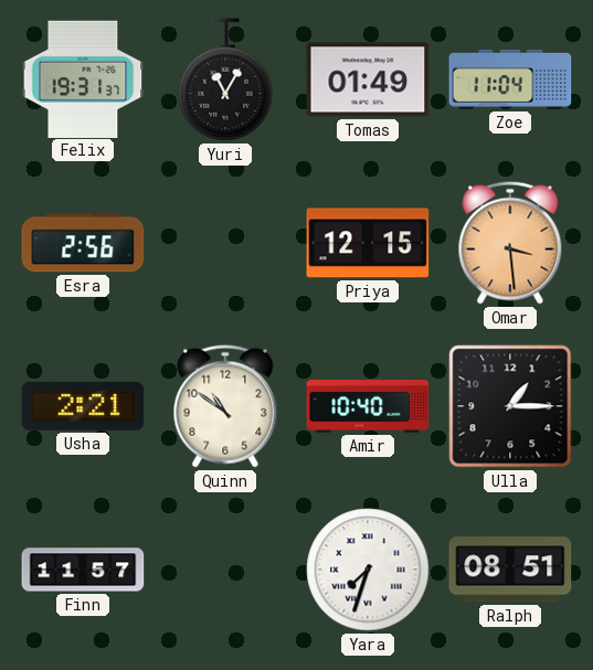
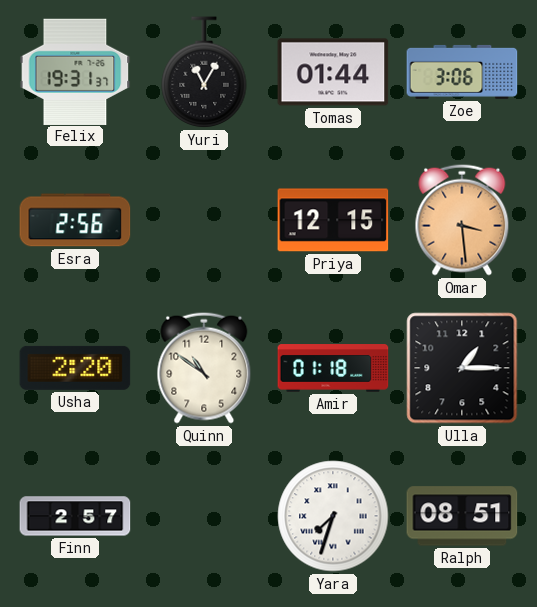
Tomas: 01:49 -> 01:44 (333, 72)
Zoe: 11:04 -> 3:06 (462, 72)
Usha: 2:21 -> 2:20 (75, 368)
Amir: 10:40 -> 01:18 (333, 368)
Finn: 11:57 -> 2:57 (75, 516)
